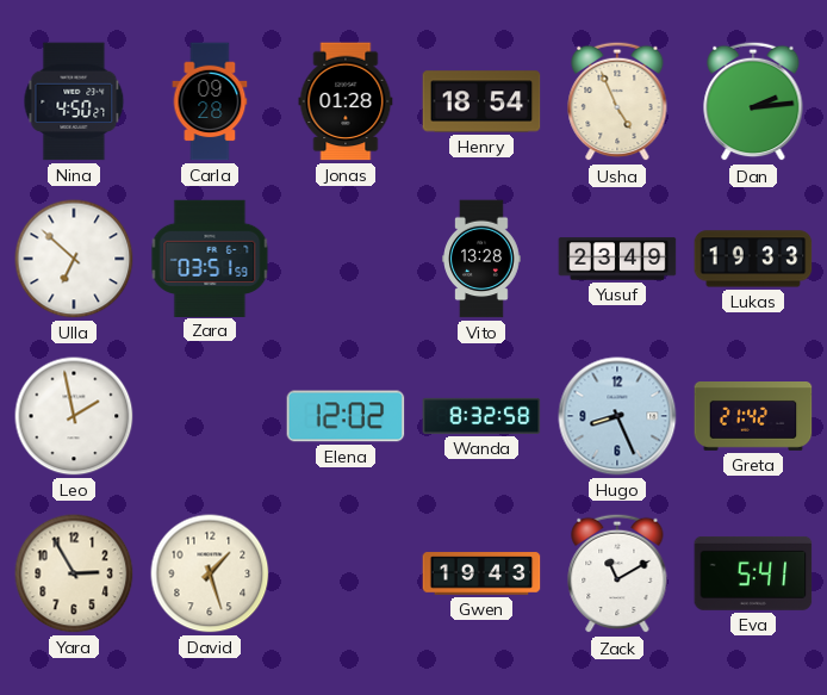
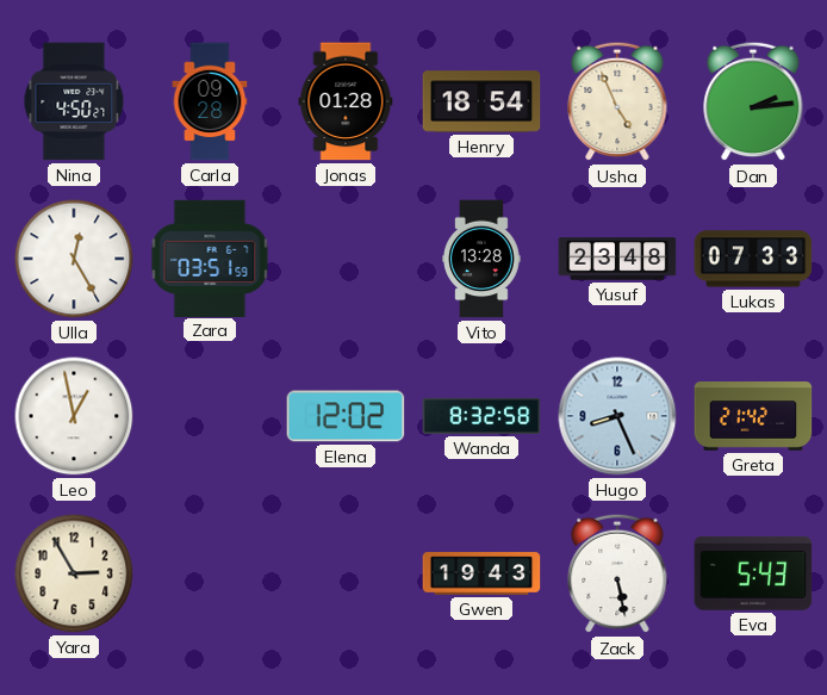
Ulla: 6:52 -> 12:25 (74, 259)
Yusuf: 23:49 -> 23:48 (617, 259)
Lukas: 19:33 -> 07:33 (753, 259)
Leo: 1:58 -> 12:58 (74, 416)
David: 1:27 -> none (210, 573)
Zack: 11:10 -> 5:28 (617, 573)
Eva: 5:41 -> 5:43 (753, 573)
